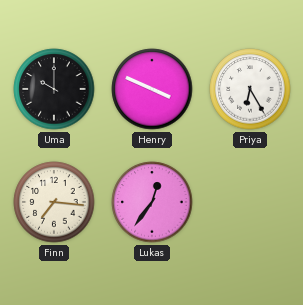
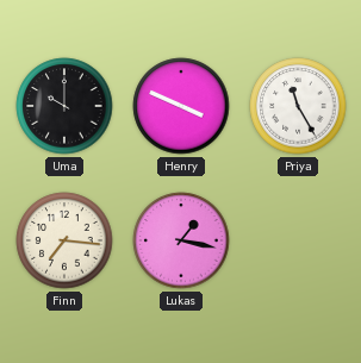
Priya: 6:25 -> 11:25 (298, 106)
Lukas: 12:36 -> 1:17 (181, 240)
